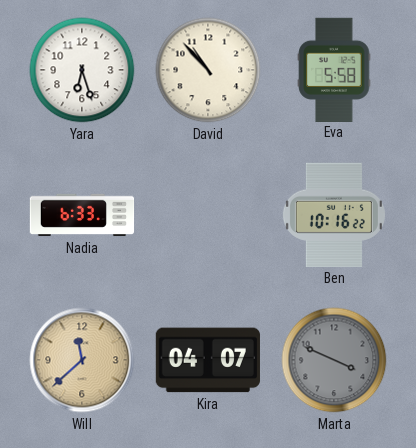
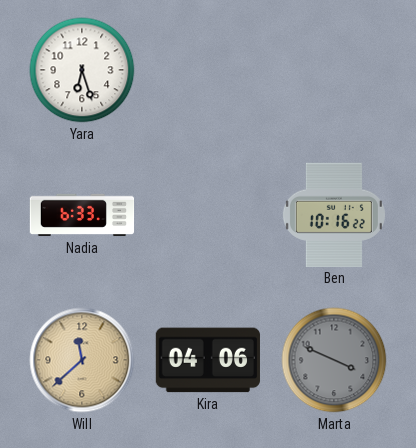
David: 10:53 -> none (208, 70)
Eva: 5:58 -> none (334, 69)
Kira: 04:07 -> 04:06 (208, 360)
